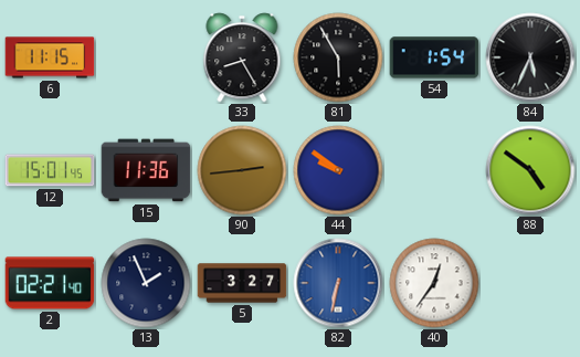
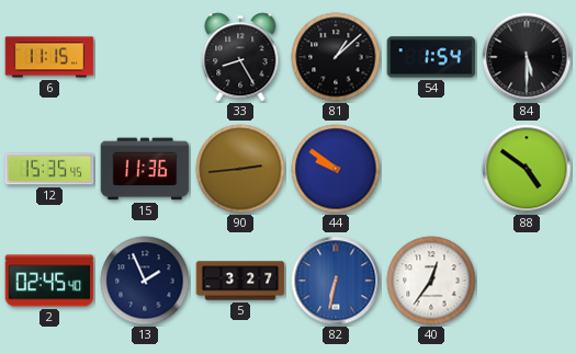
81: 5:55 -> 1:08 (336, 57)
84: 5:34 -> 5:30 (527, 57)
12: 15:01 -> 15:35 (49, 169)
2: 02:21 -> 02:45 (49, 281)
